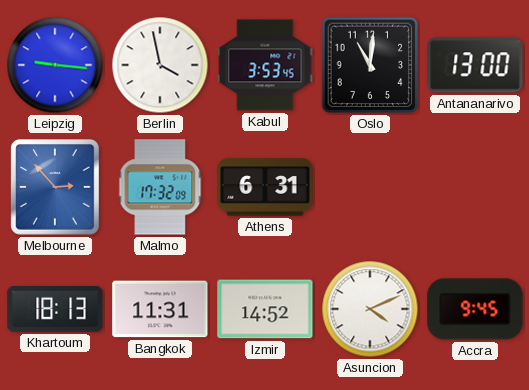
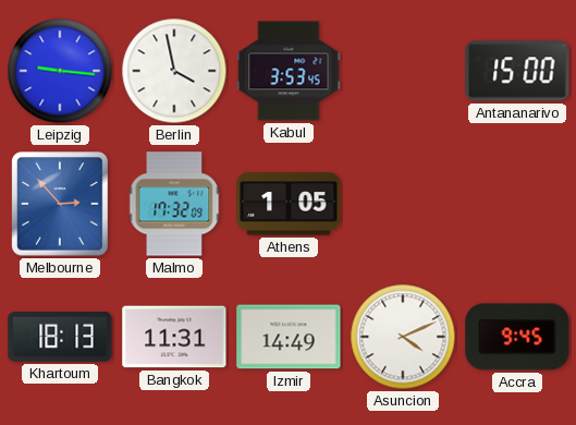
Oslo: 11:01 -> none (370, 65)
Antananarivo: 13:00 -> 15:00 (517, 71)
Athens: 6:31 -> 1:05 (289, 204)
Izmir: 14:52 -> 14:49 (289, 337)
